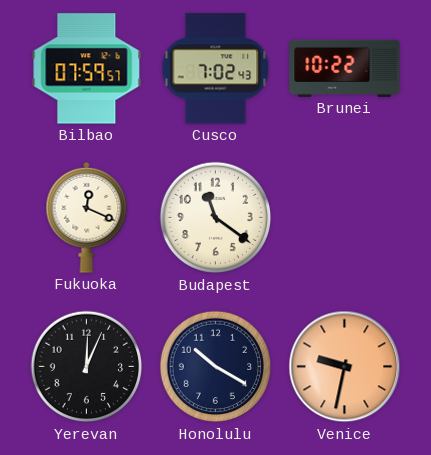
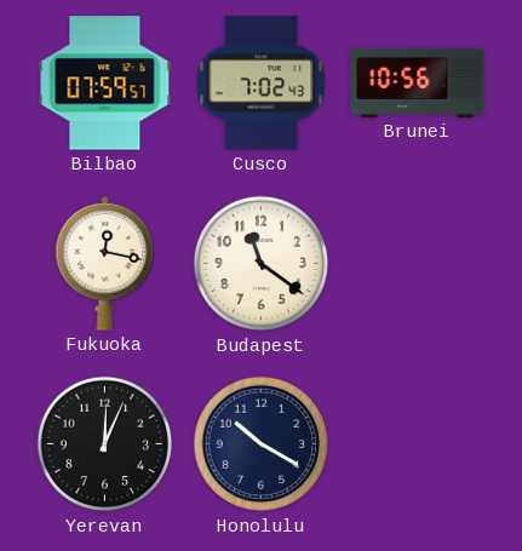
Brunei: 10:22 -> 10:56 (418, 82)
Fukuoka: 12:19 -> 12:17 (105, 263)
Venice: 9:32 -> none (345, 367)
